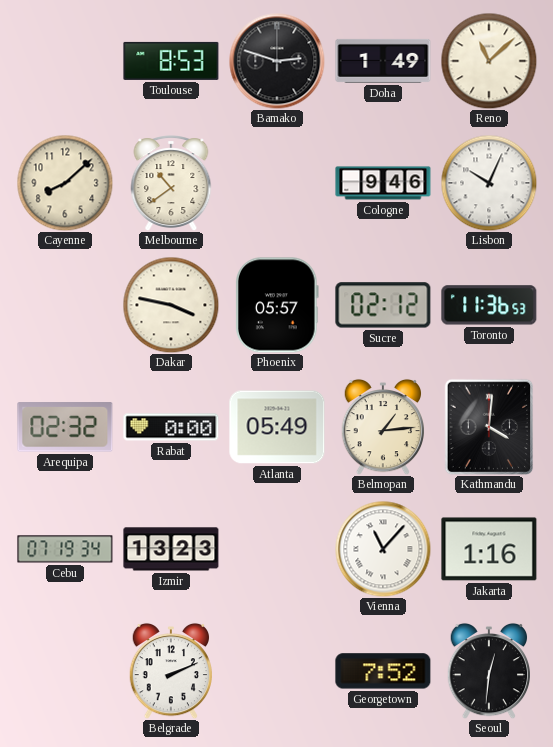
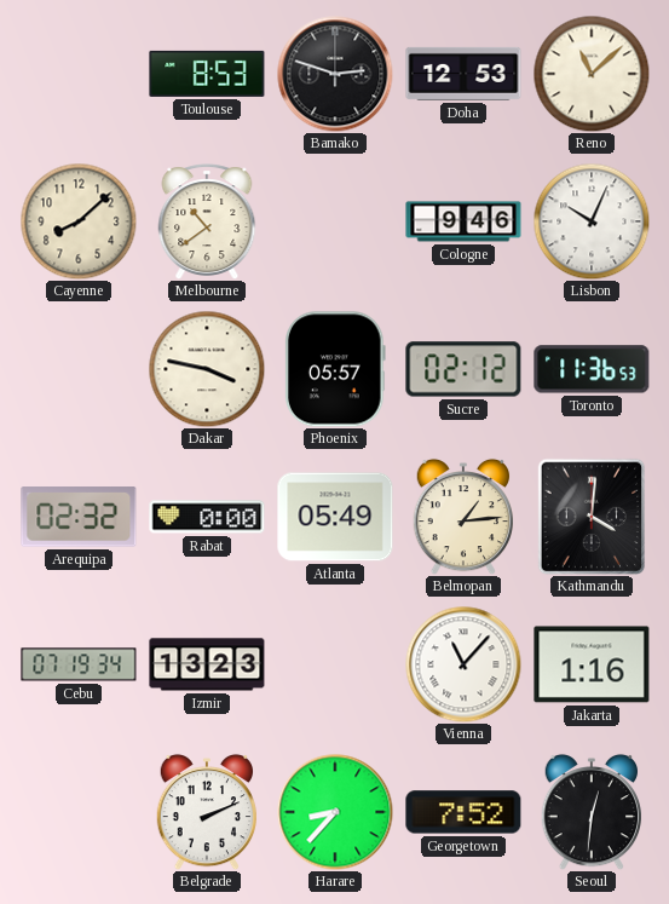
Doha: 1:49 -> 12:53 (463, 74)
Harare: none -> 8:37 (335, 812)
